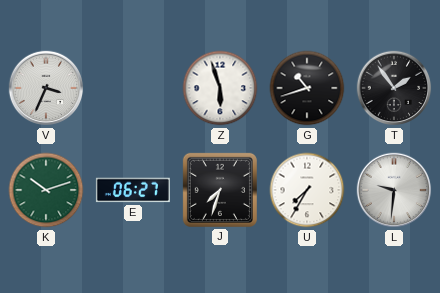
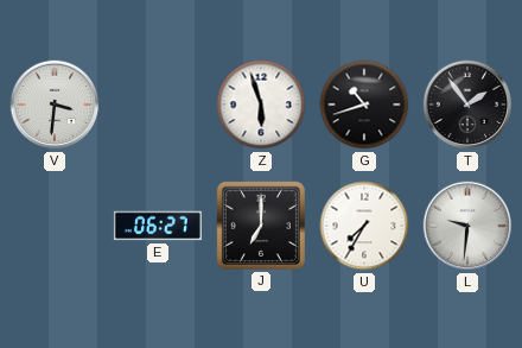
V: 3:34 -> 3:31 (55, 105)
K: 10:12 -> none (46, 190)
J: 7:33 -> 7:00 (261, 226)
